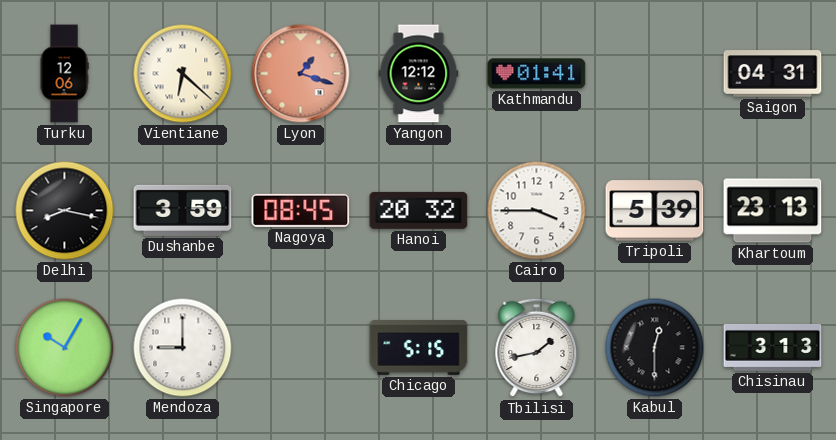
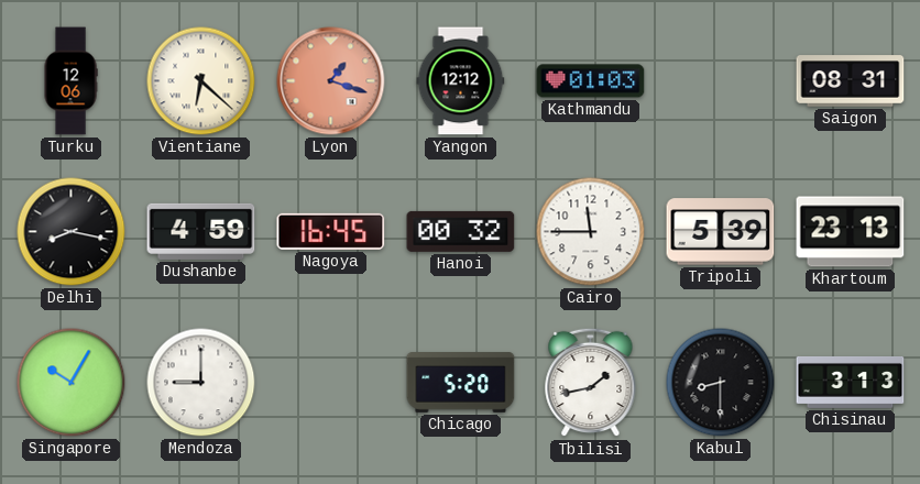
Kathmandu: 01:41 -> 01:03 (591, 81)
Saigon: 04:31 -> 08:31 (851, 81)
Dushanbe: 3:59 -> 4:59 (201, 231)
Nagoya: 08:45 -> 16:45 (331, 231)
Hanoi: 20:32 -> 00:32 (461, 231)
Cairo: 3:45 -> 11:45 (591, 232)
Chicago: 5:15 -> 5:20 (461, 383)
Kabul: 12:30 -> 8:30 (721, 383)
